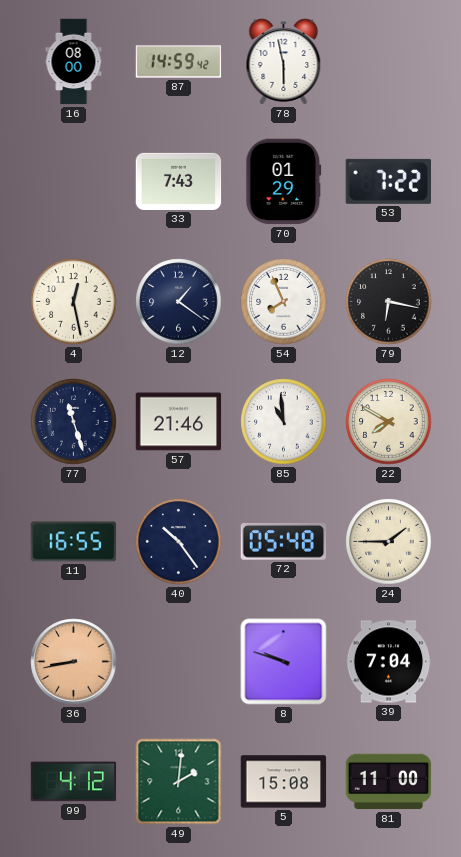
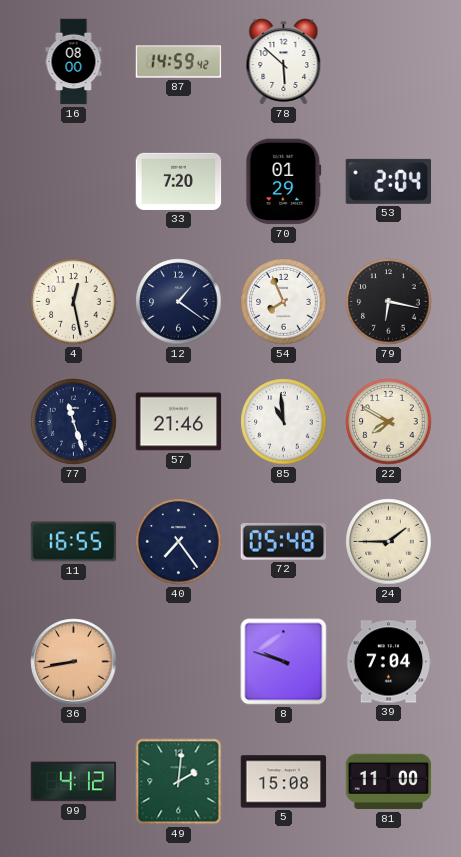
78: 5:58 -> 5:52 (284, 62)
33: 7:43 -> 7:20 (179, 181)
53: 7:22 -> 2:04 (388, 181)
40: 10:24 -> 7:24 (179, 542)
